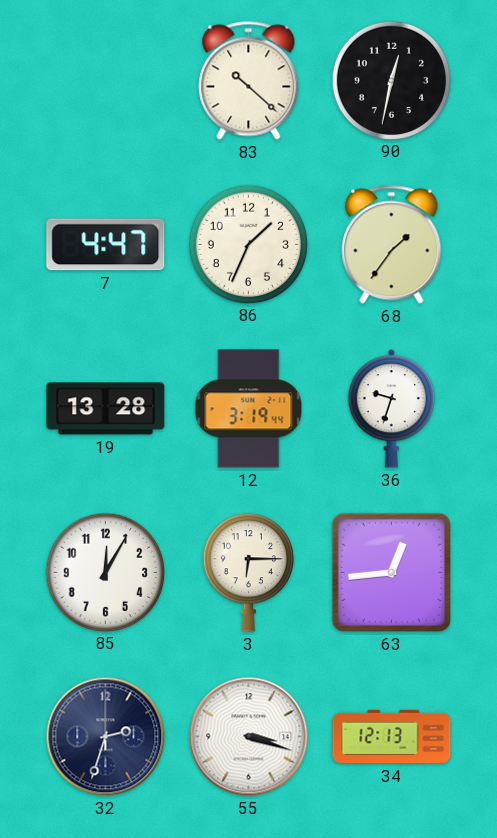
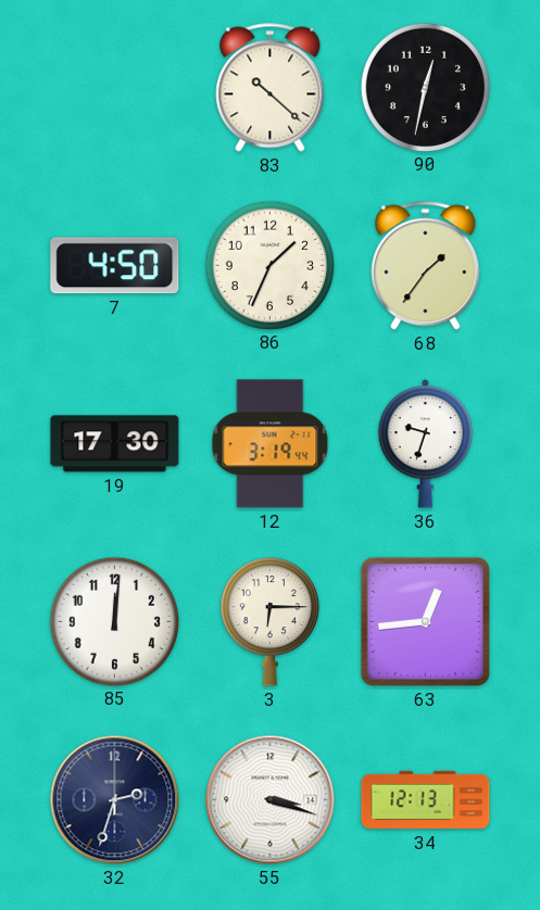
7: 4:47 -> 4:50 (115, 266)
19: 13:28 -> 17:30 (115, 444)
85: 12:05 -> 12:01 (114, 621)
